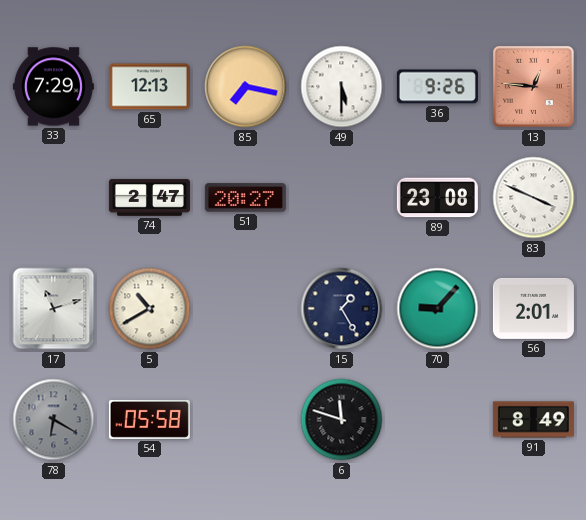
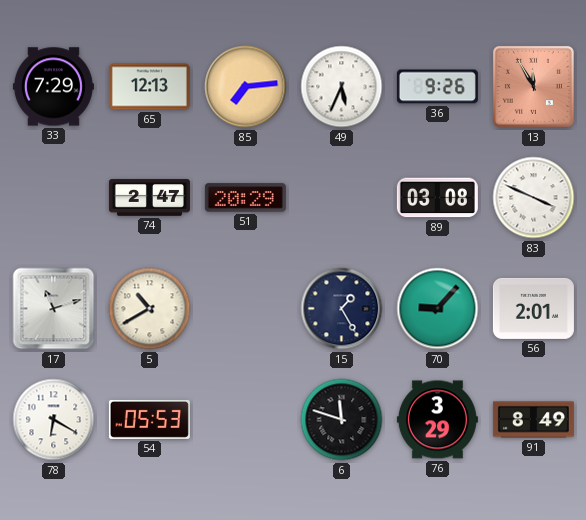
85: 7:17 -> 7:14 (246, 87)
49: 5:30 -> 5:34 (342, 87)
13: 12:46 -> 11:55 (533, 86)
51: 20:27 -> 20:29 (245, 198)
89: 23:08 -> 03:08 (437, 198)
78 dial: grey -> white (54, 420)
54: 05:58 -> 05:53 (149, 419)
76: none -> 3:29 (437, 420)
